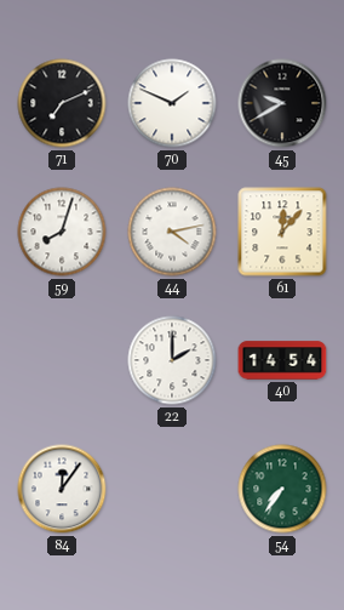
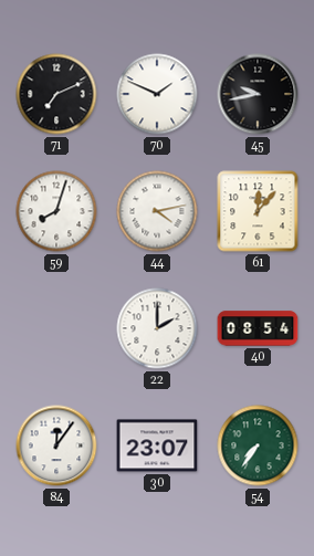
45: 9:40 -> 9:43 (258, 94)
40: 14:54 -> 08:54 (258, 328)
30: none -> 23:07 (157, 445)
